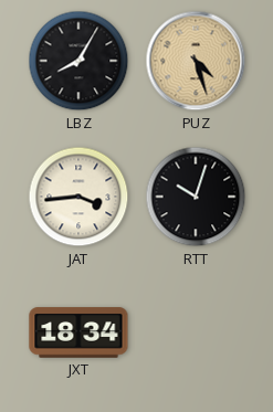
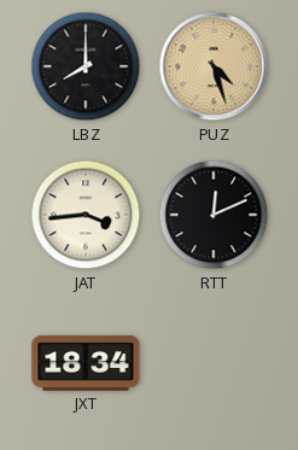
LBZ: 8:05 -> 8:00 (86, 66)
RTT: 10:03 -> 12:11 (214, 215)
